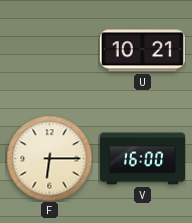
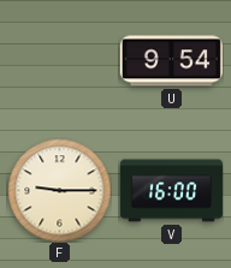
U: 10:21 -> 9:54 (171, 61)
F: 6:15 -> 9:15 (59, 190)
